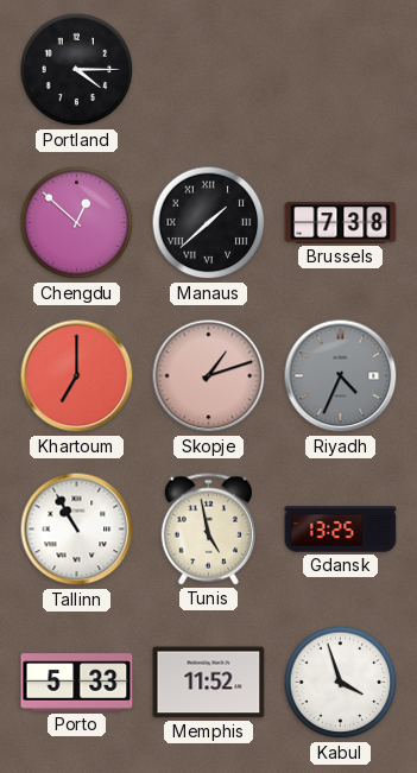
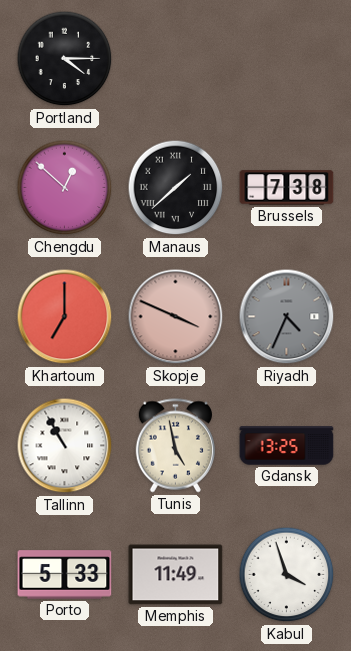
Skopje: 1:12 -> 3:49 (176, 317)
Memphis: 11:52 -> 11:49 (176, 575)
